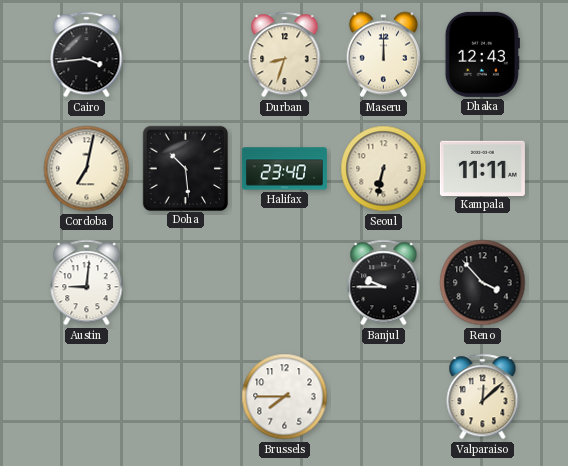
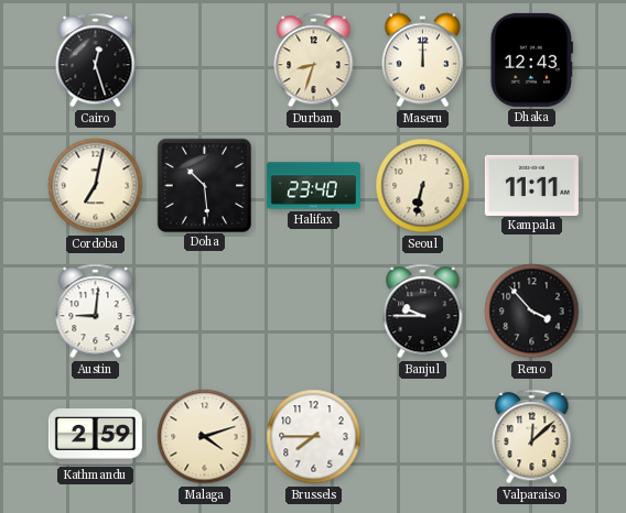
Cairo: 3:44 -> 12:27 (96, 61)
Kathmandu: none -> 2:59 (95, 437)
Malaga: none -> 4:12 (205, 437)
